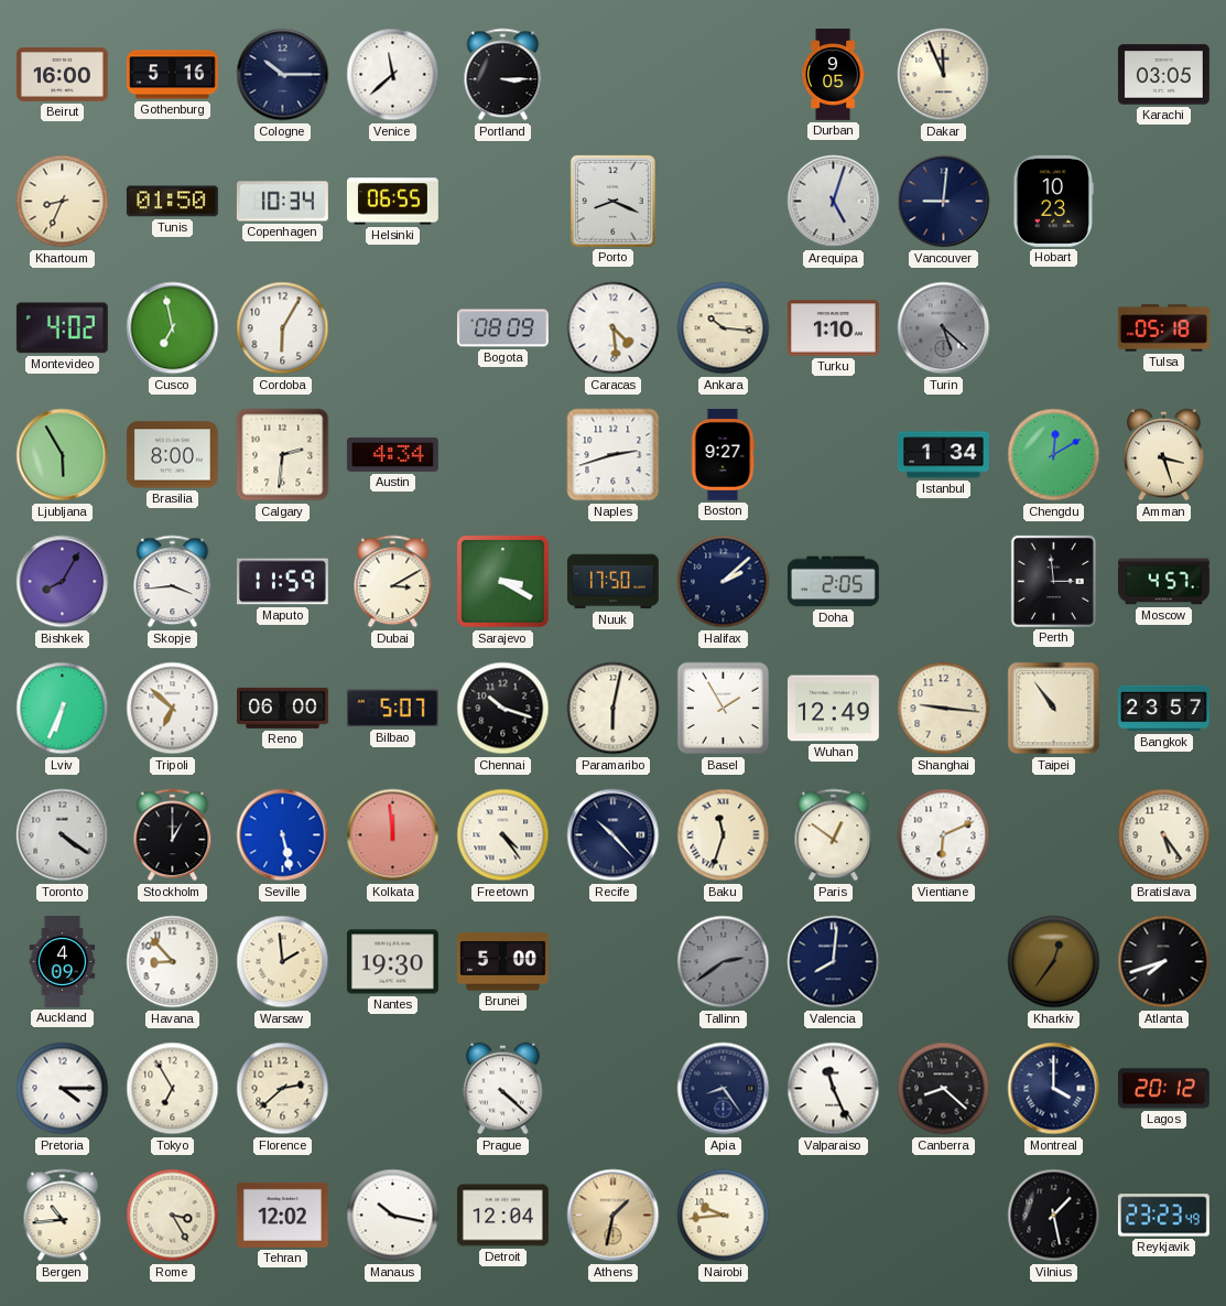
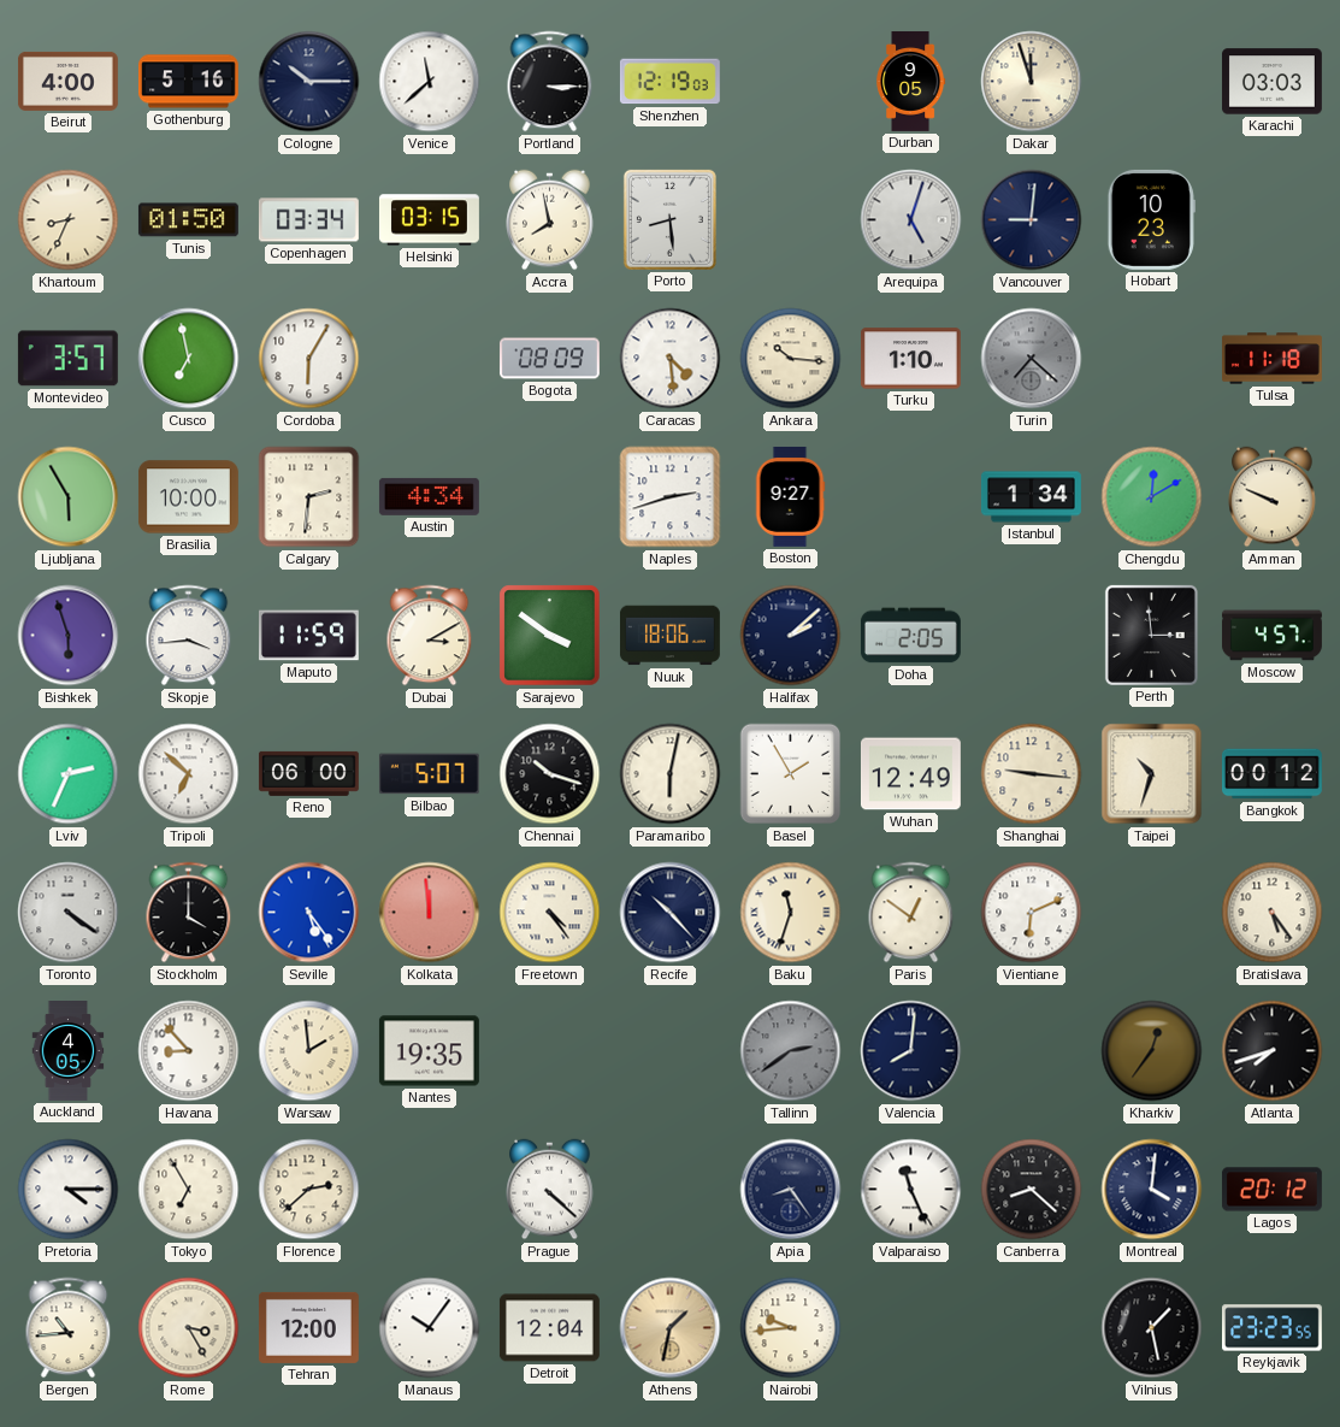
Beirut: 16:00 -> 4:00 (67, 81)
Shenzhen: none -> 12:19 (669, 82)
Dakar: 11:56 -> 11:57 (1032, 82)
Karachi: 03:05 -> 03:03 (1271, 82)
Copenhagen: 10:34 -> 03:34 (308, 220)
Helsinki: 06:55 -> 03:15 (429, 220)
Accra: none -> 7:58 (550, 220)
Porto: 8:19 -> 8:29 (669, 219)
Montevideo: 4:02 -> 3:57 (67, 359)
Turin: 5:22 -> 7:22 (1032, 359)
Tulsa: 05:18 -> 11:18 (1271, 359)
Brasilia: 8:00 -> 10:00 (188, 497)
Amman: 3:27 -> 9:49 (1273, 497)
Bishkek: 8:05 -> 5:57 (69, 636)
Sarajevo: 3:20 -> 3:51 (550, 636)
Nuuk: 17:50 -> 18:06 (669, 636)
Lviv: 6:34 -> 2:34 (69, 774)
Taipei: 10:54 -> 10:33 (1152, 774)
Bangkok: 23:57 -> 00:12 (1273, 774)
Stockholm: 1:00 -> 4:00 (189, 913)
Seville: 5:28 -> 5:24 (309, 913)
Auckland: 4:09 -> 4:05 (69, 1051)
Nantes: 19:30 -> 19:35 (429, 1051)
Brunei: 5:00 -> none (502, 962)
Montreal: 4:00 -> 4:01 (1152, 1190)
Tehran: 12:02 -> 12:00 (308, 1327)
Manaus: 10:17 -> 10:06 (430, 1328)
Reykjavik: 23:23:49 -> 23:23:55 (1271, 1328)
